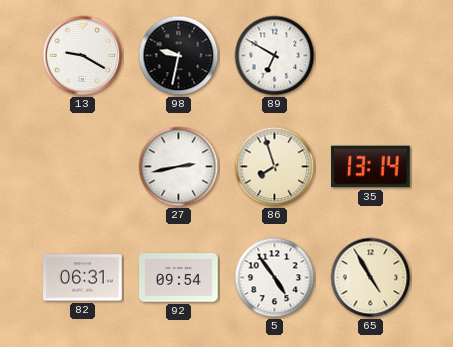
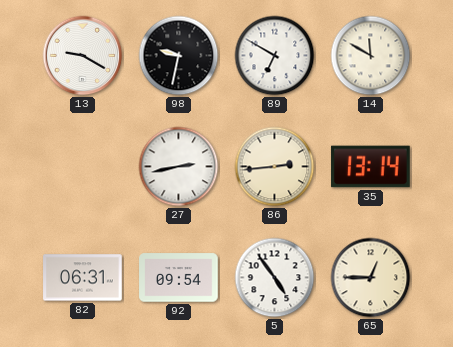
14: none -> 11:50 (371, 56)
86: 7:57 -> 2:44 (275, 167)
65: 4:55 -> 12:45 (371, 278)
